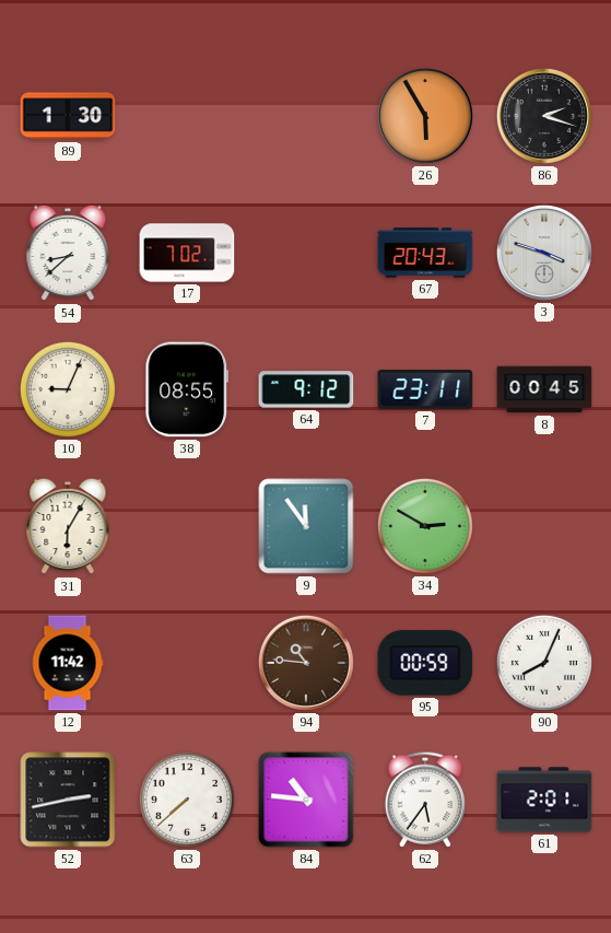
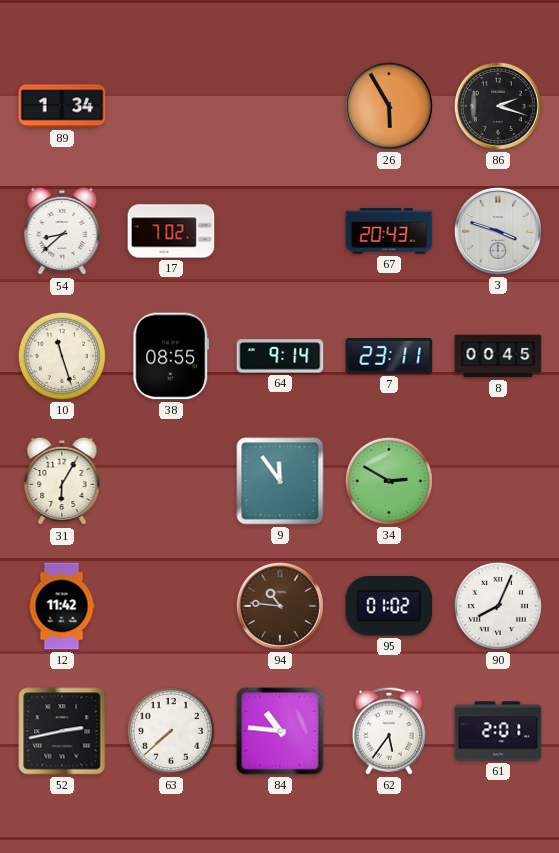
89: 1:30 -> 1:34 (62, 106)
10: 9:04 -> 11:27 (62, 356)
64: 9:12 -> 9:14 (280, 356)
95: 00:59 -> 01:02 (389, 606)
